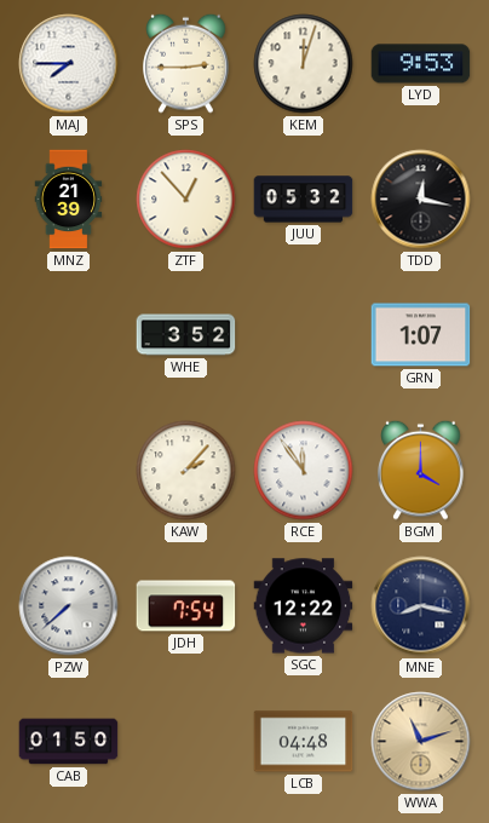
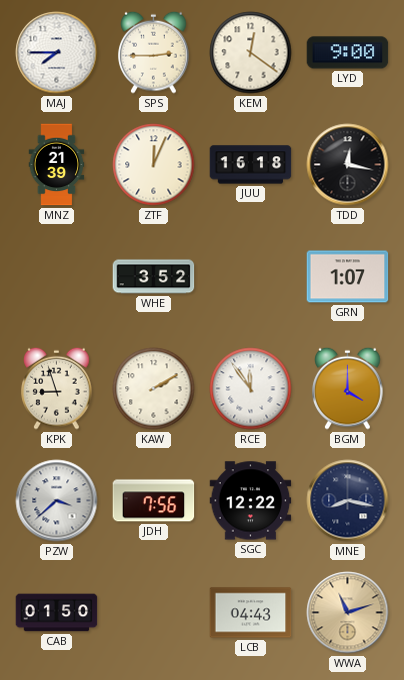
KEM: 12:03 -> 12:21 (251, 53)
LYD: 9:53 -> 9:00 (348, 53)
ZTF: 12:53 -> 12:04 (154, 165)
JUU: 05:32 -> 16:18 (251, 165)
KPK: none -> 8:57 (57, 388)
KAW: 2:07 -> 2:10 (154, 389)
PZW: 7:38 -> 3:38 (57, 501)
JDH: 7:54 -> 7:56 (154, 501)
LCB: 04:48 -> 04:43 (251, 613)
